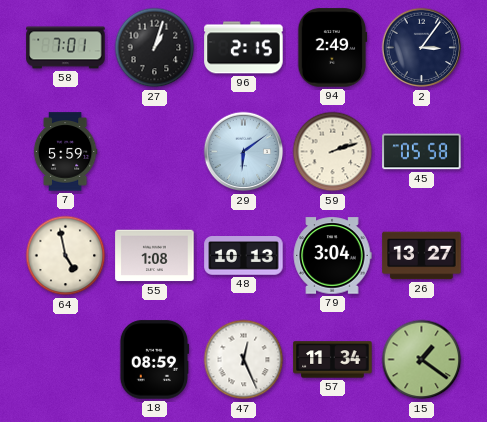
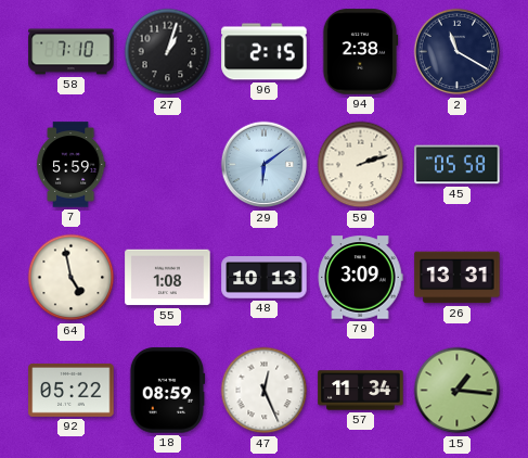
58: 7:01 -> 7:10 (72, 52)
94: 2:49 -> 2:38 (360, 52)
2: 3:06 -> 11:20 (458, 52)
79: 3:04 -> 3:09 (360, 278)
26: 13:27 -> 13:31 (458, 278)
92: none -> 05:22 (72, 391)
15: 1:21 -> 1:16 (458, 391)
